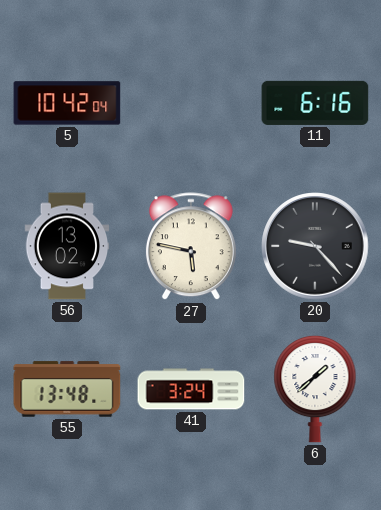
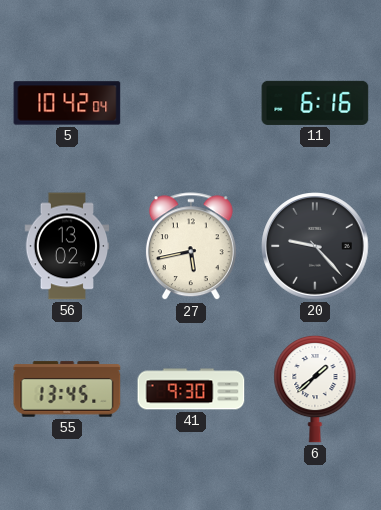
27: 5:47 -> 5:43 (191, 247)
55: 13:48 -> 13:45 (67, 389)
41: 3:24 -> 9:30 (191, 389)
